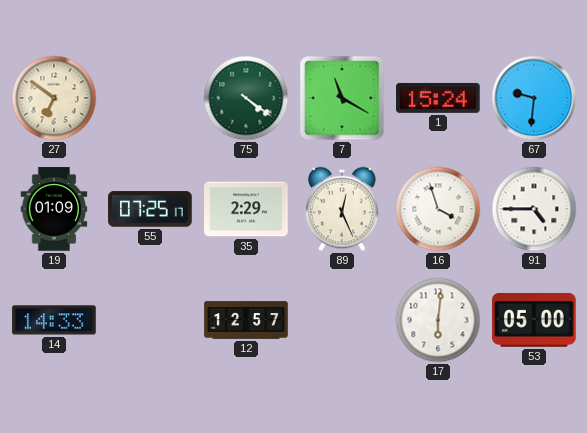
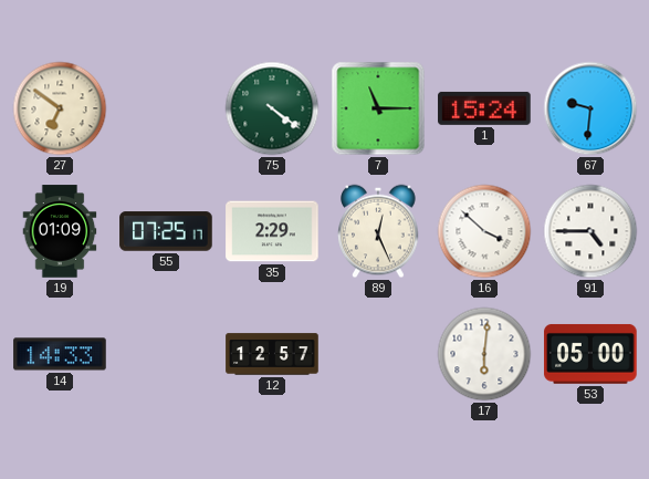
7: 11:20 -> 11:15 (378, 108)
16: 3:57 -> 3:52 (484, 231)
